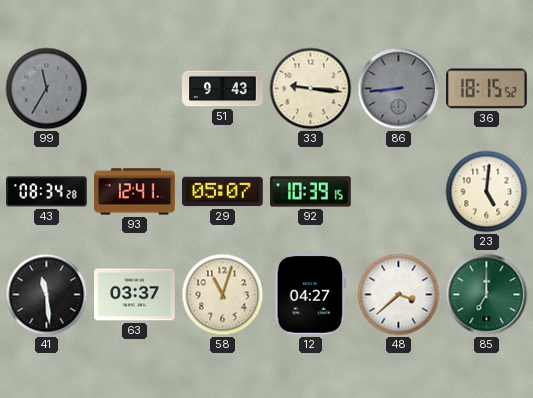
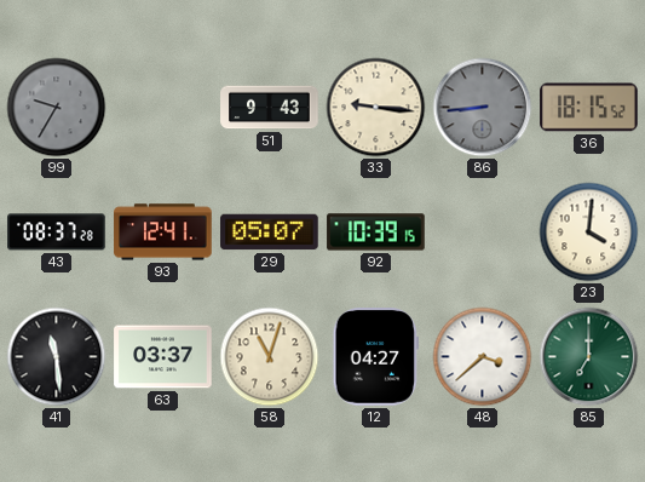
99: 11:35 -> 9:35 (57, 108)
43: 08:34 -> 08:37 (57, 233)
23: 5:01 -> 4:01 (589, 233)
